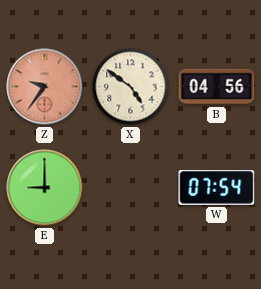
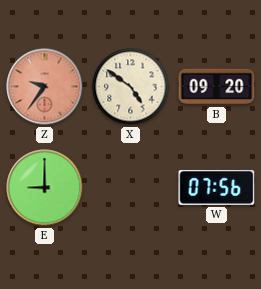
B: 04:56 -> 09:20 (217, 87)
W: 07:54 -> 07:56 (217, 187)
